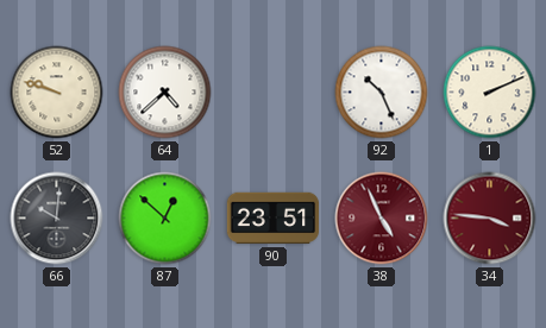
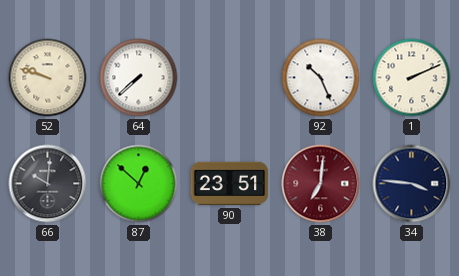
64: 4:38 -> 7:38 (139, 78)
38: 4:56 -> 7:01 (321, 184)
34 dial: burgundy -> navy (412, 184)
